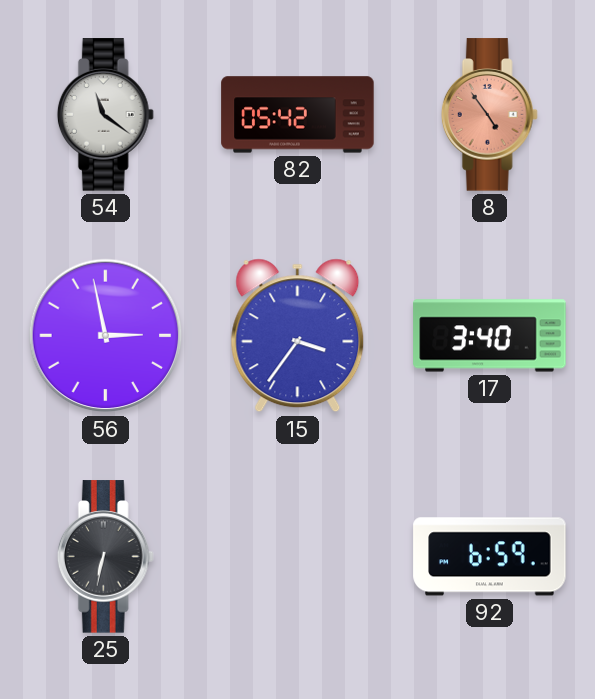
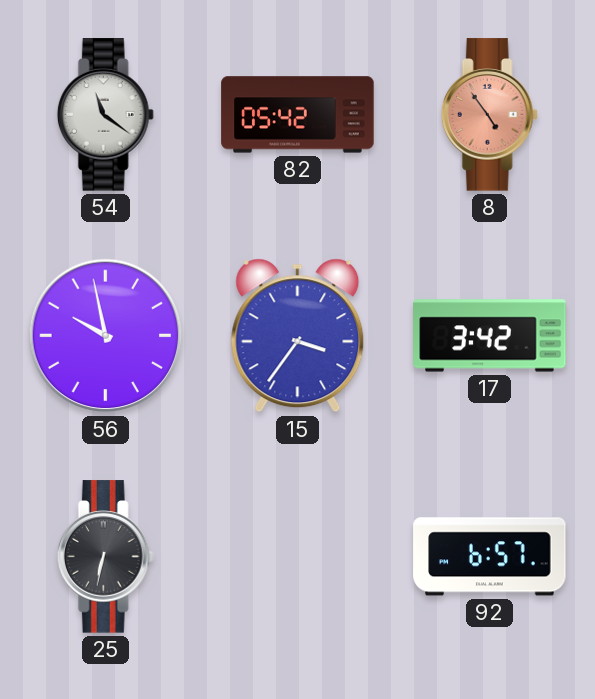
56: 2:58 -> 9:58 (106, 336)
17: 3:40 -> 3:42 (490, 336)
92: 6:59 -> 6:57 (490, 557)
